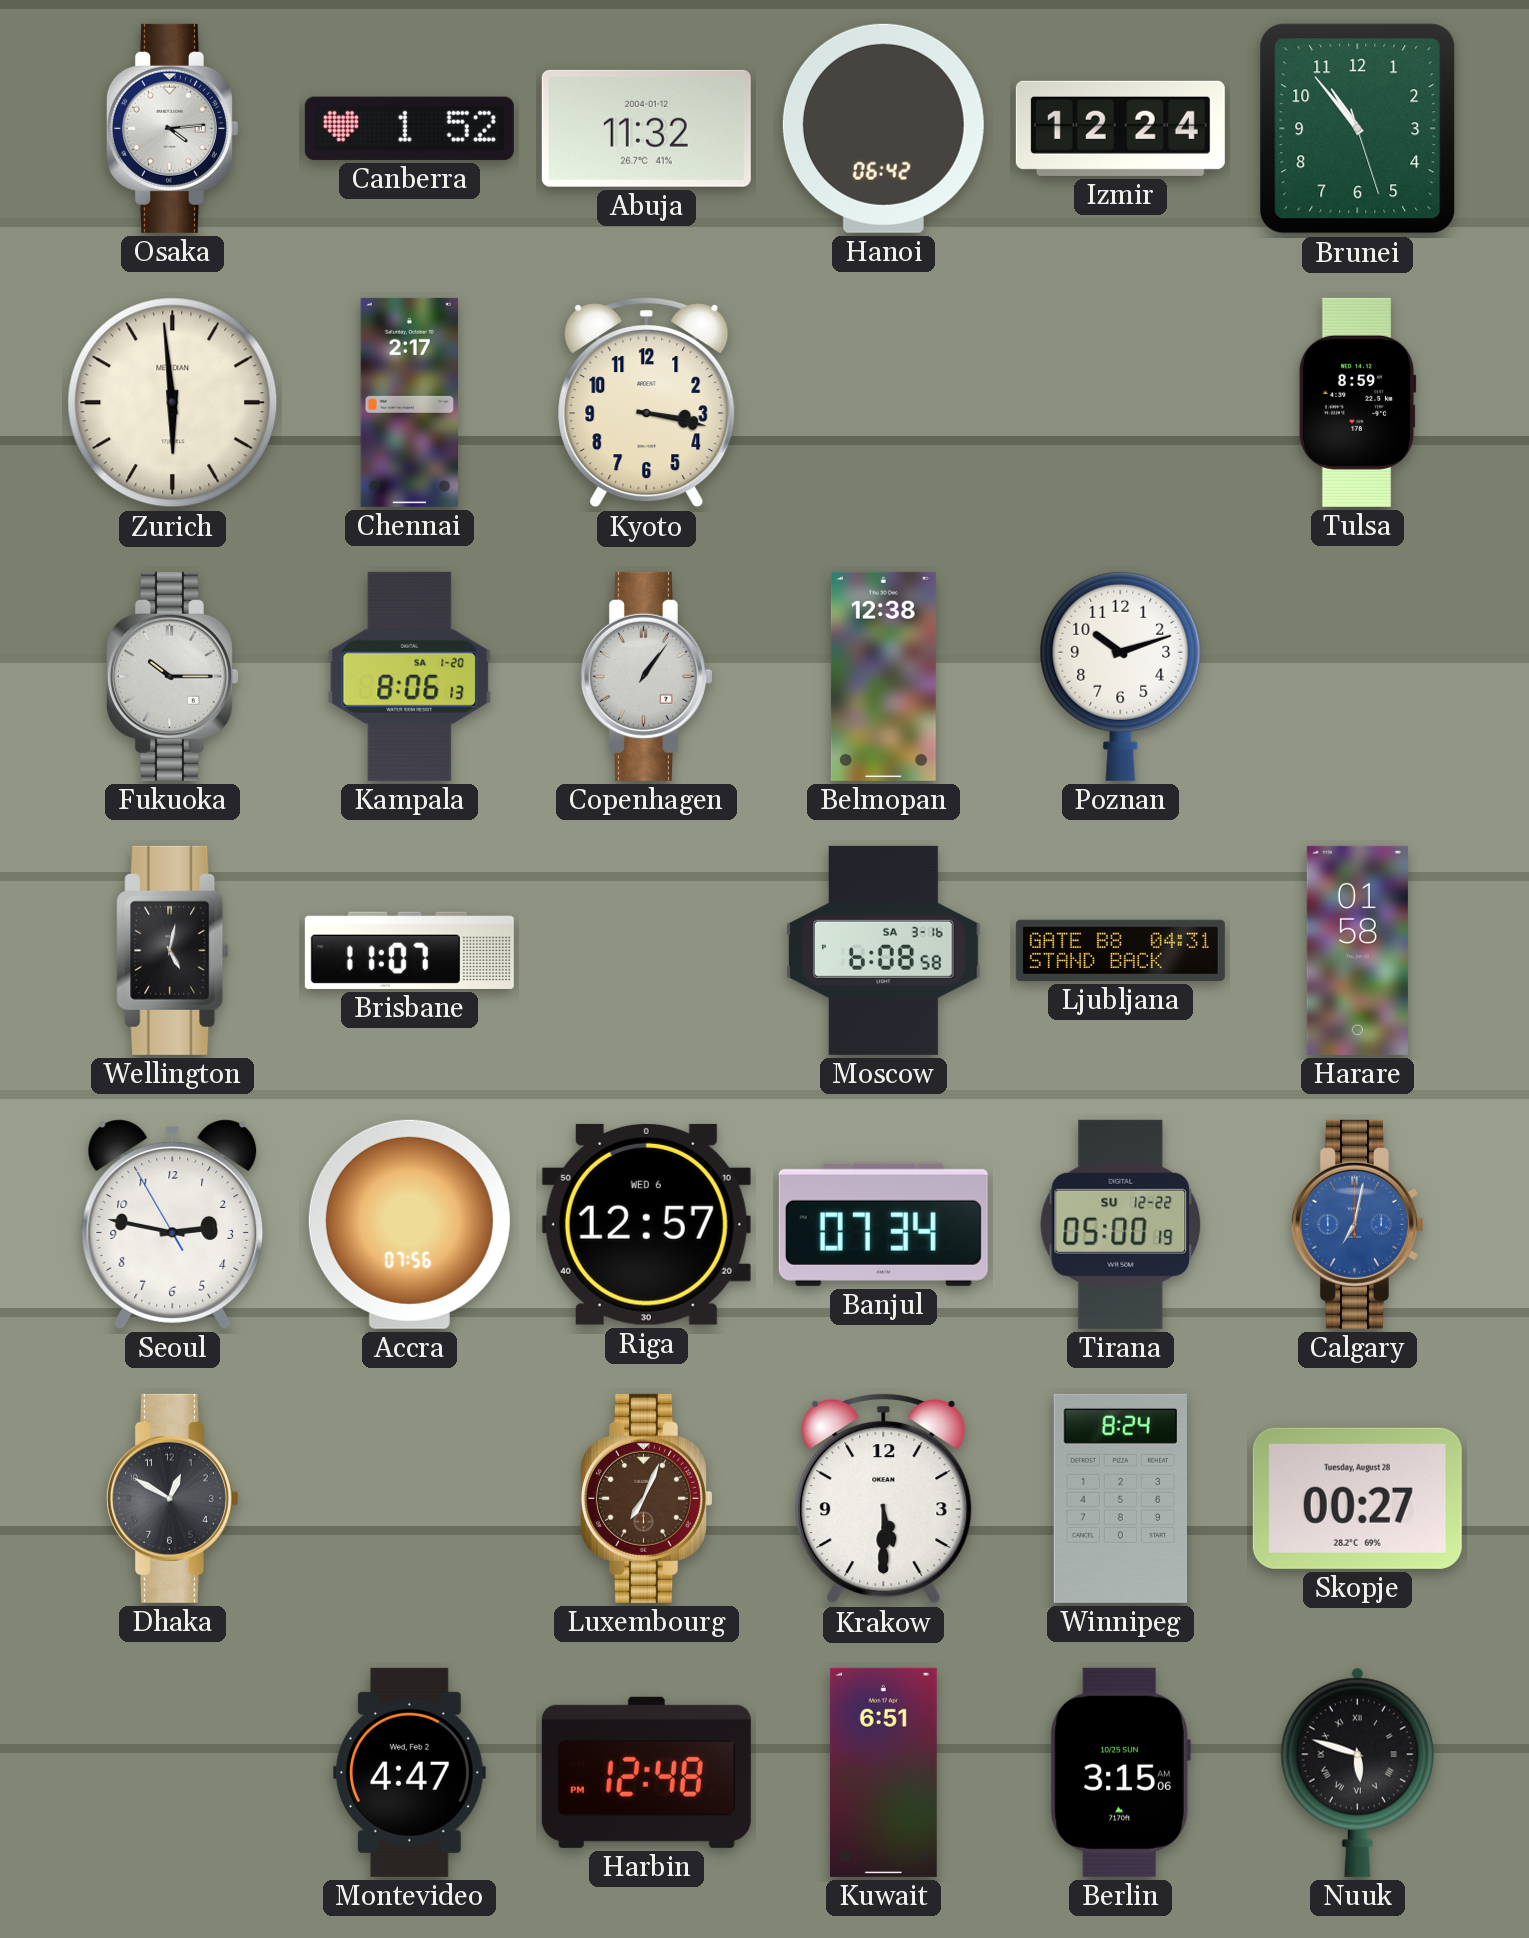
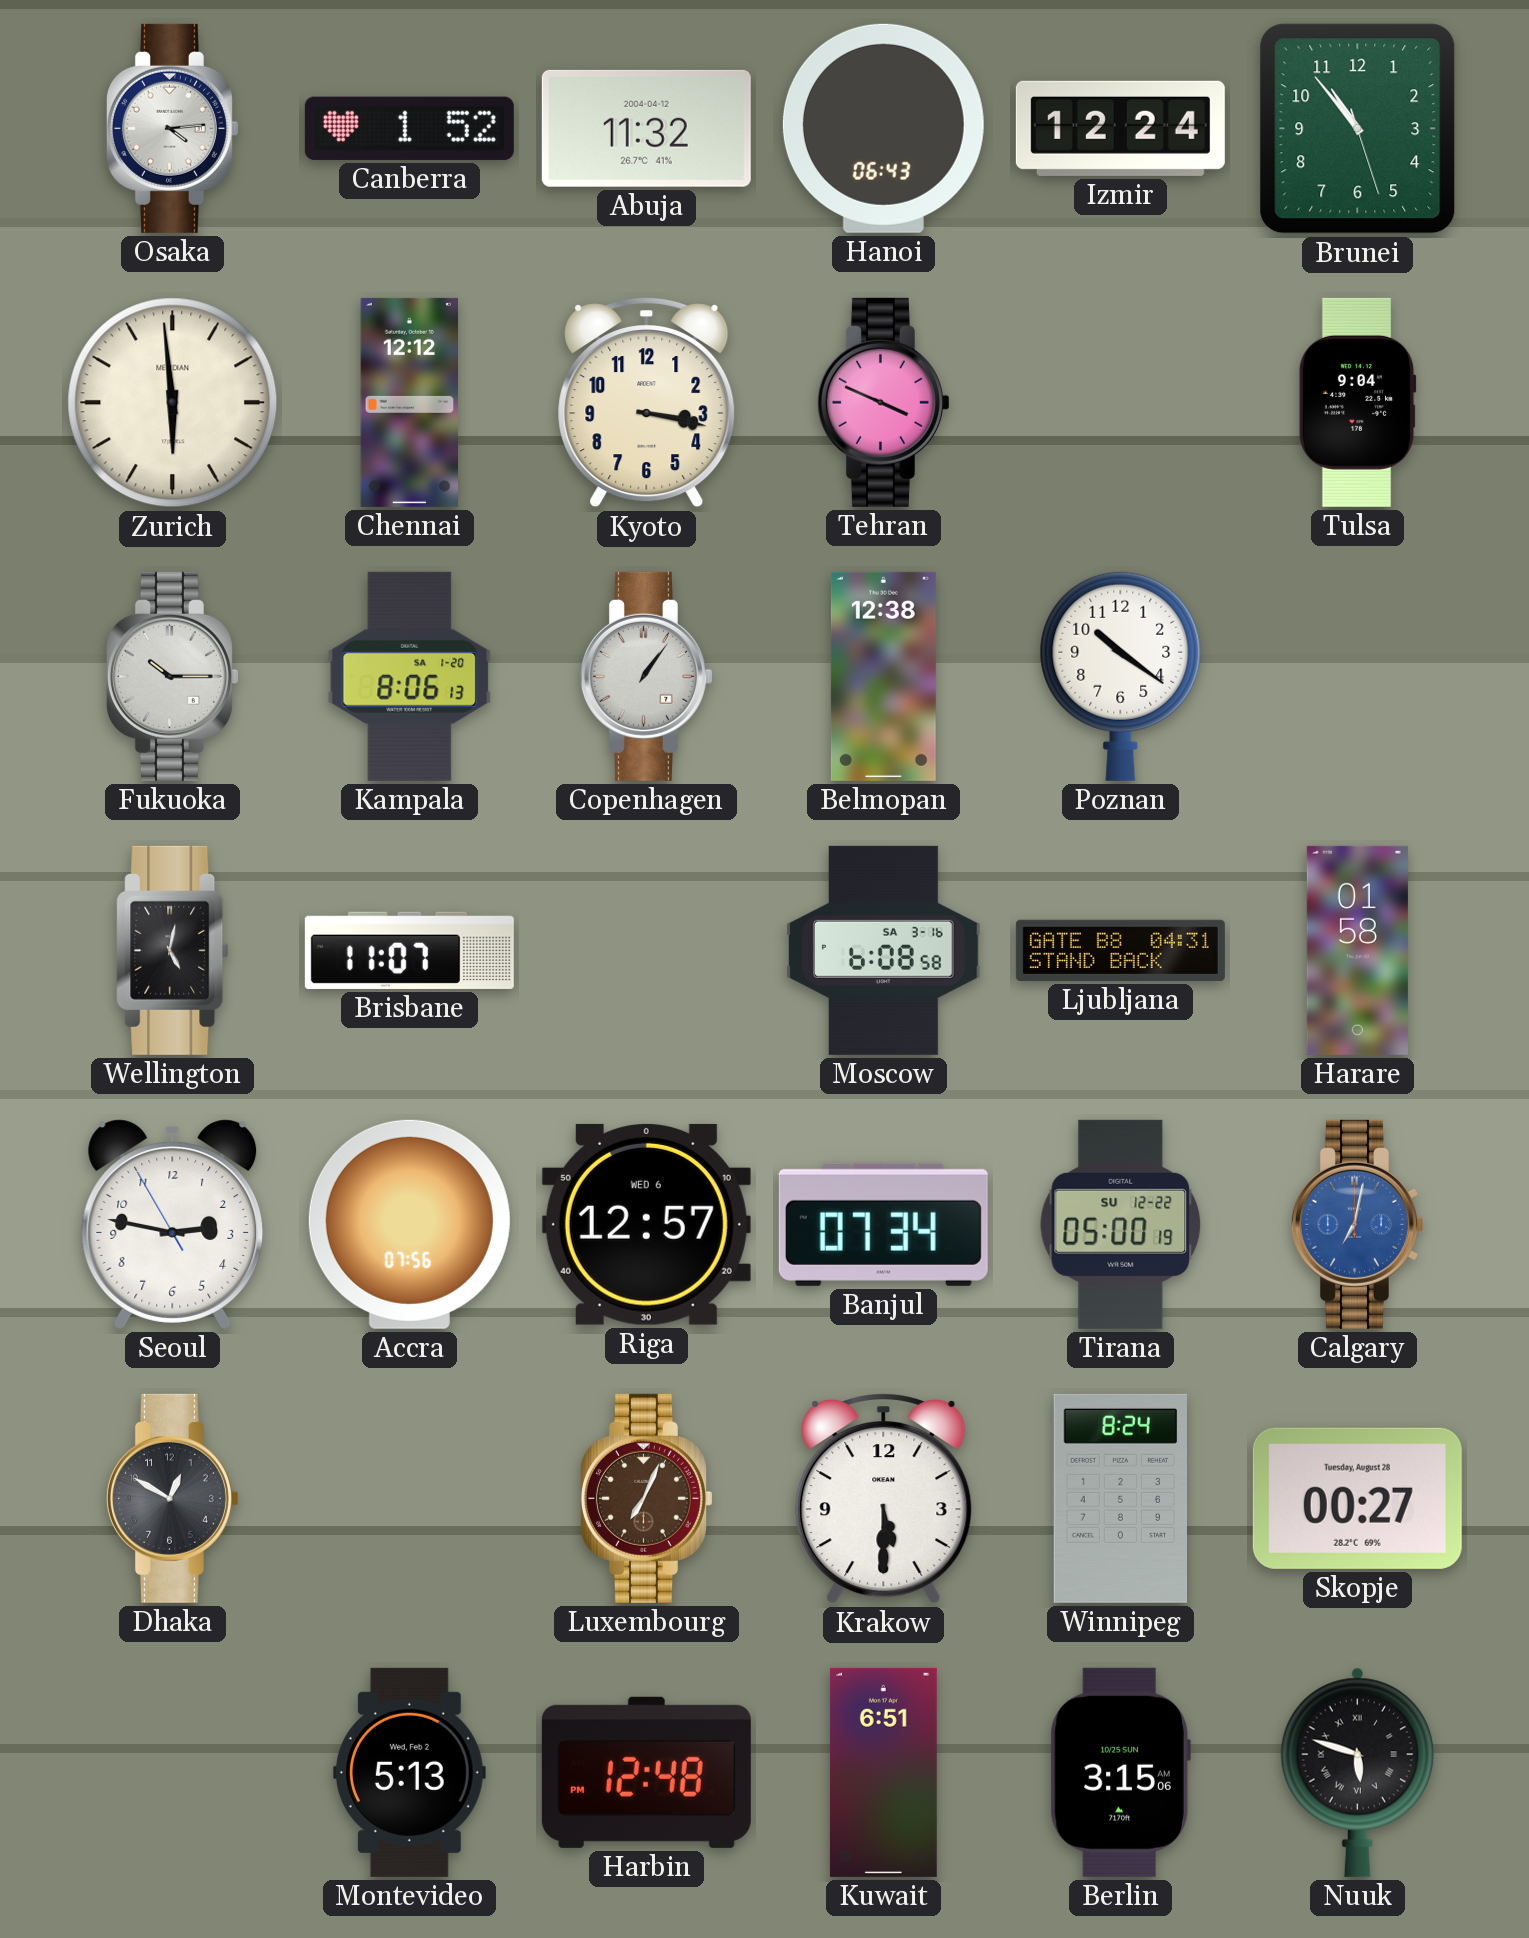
Abuja date: 2004-01-12 -> 2004-04-12 (646, 128)
Hanoi: 06:42 -> 06:43 (883, 128)
Chennai: 2:17 -> 12:12 (409, 402)
Tehran: none -> 3:49 (883, 402)
Tulsa: 8:59 -> 9:04 (1357, 402)
Poznan: 10:12 -> 10:21 (1121, 676)
Montevideo: 4:47 -> 5:13 (409, 1772)
